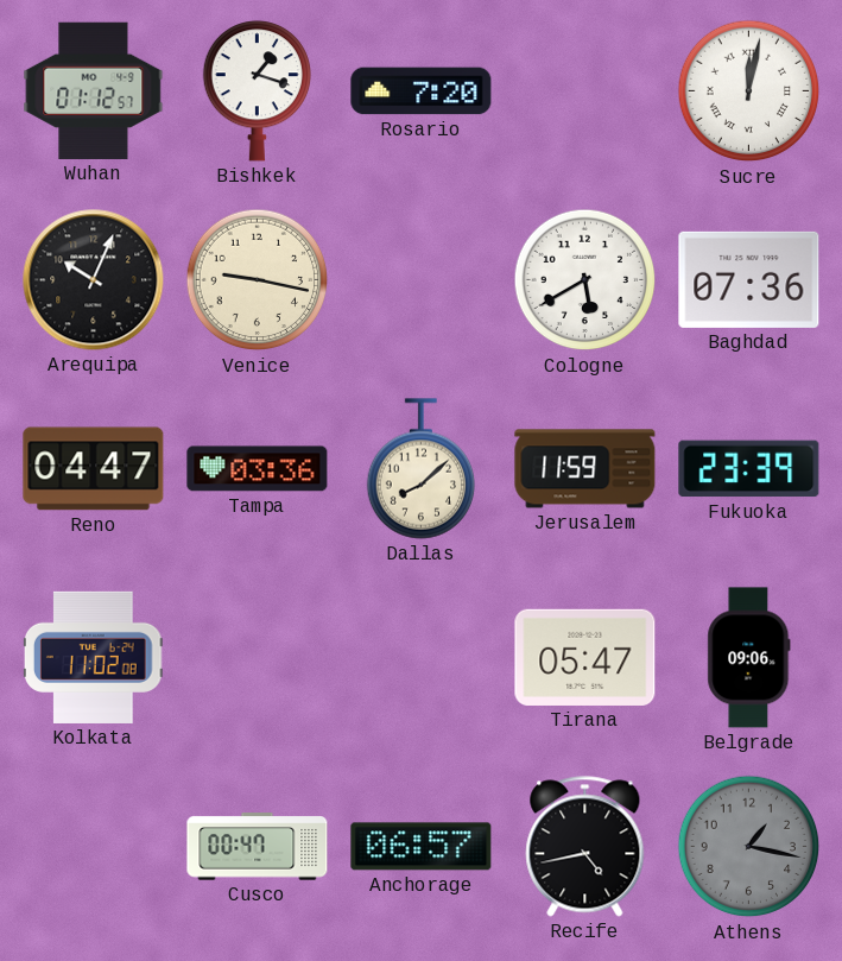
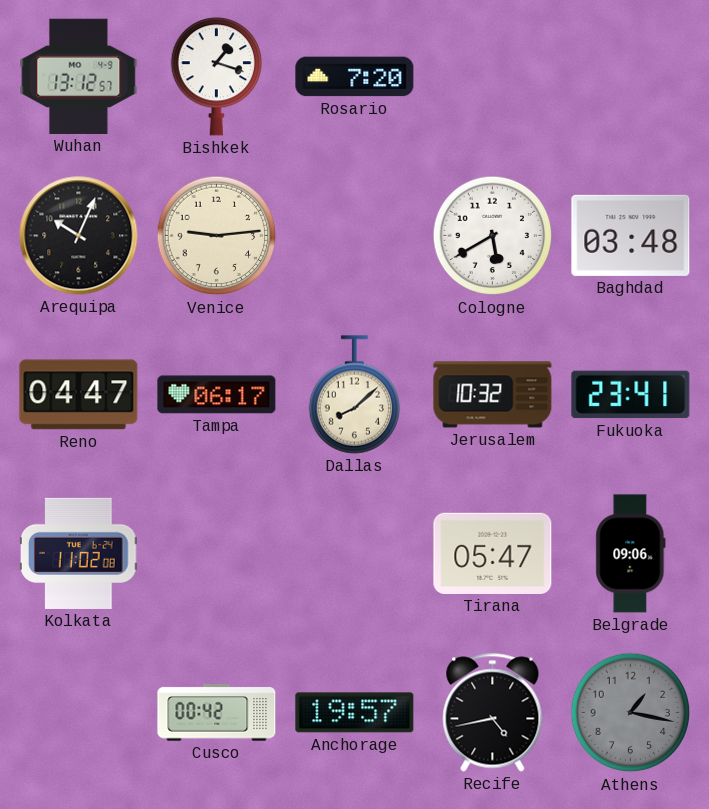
Wuhan: 01:12 -> 13:12 (79, 76)
Sucre: 12:02 -> none (749, 91)
Venice: 9:17 -> 9:14 (217, 236)
Baghdad: 07:36 -> 03:48 (631, 235)
Tampa: 03:36 -> 06:17 (217, 395)
Jerusalem: 11:59 -> 10:32 (493, 395)
Fukuoka: 23:39 -> 23:41 (631, 395)
Cusco: 00:47 -> 00:42 (217, 713)
Anchorage: 06:57 -> 19:57 (355, 713)
